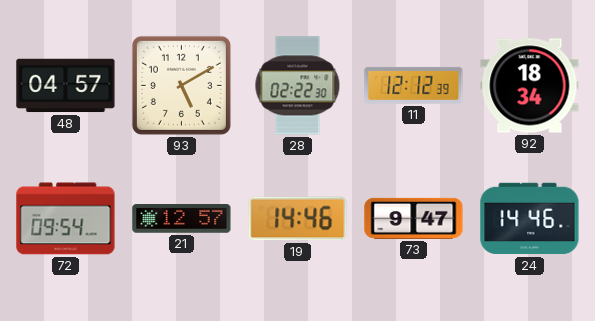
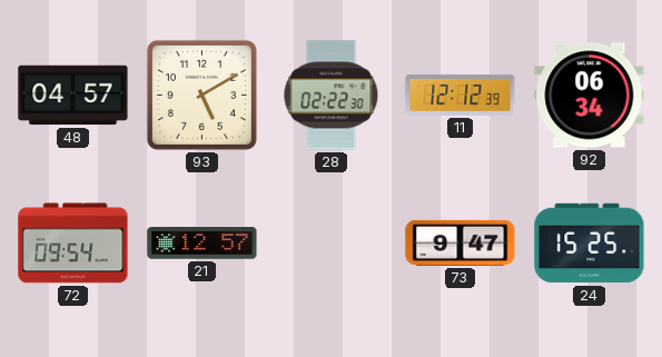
92: 18:34 -> 06:34 (590, 96)
19: 14:46 -> none (298, 219)
24: 14:46 -> 15:25 (590, 244)
